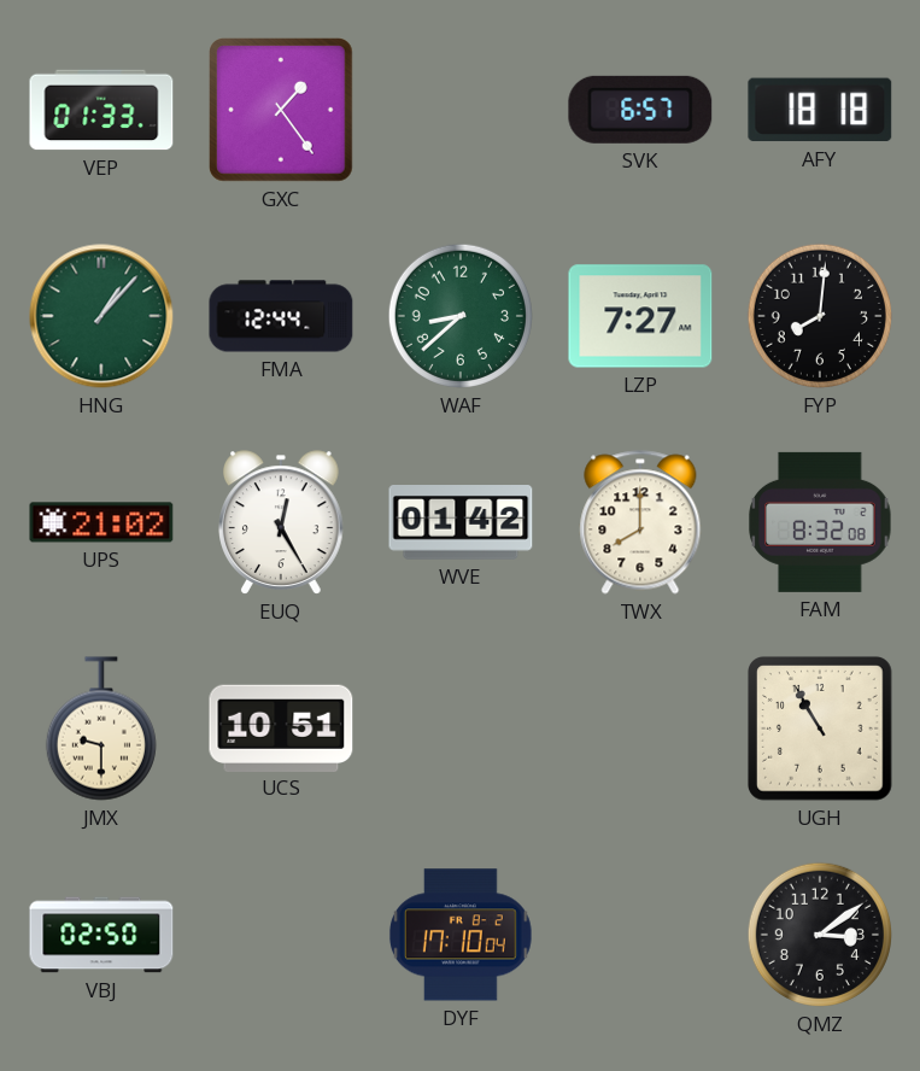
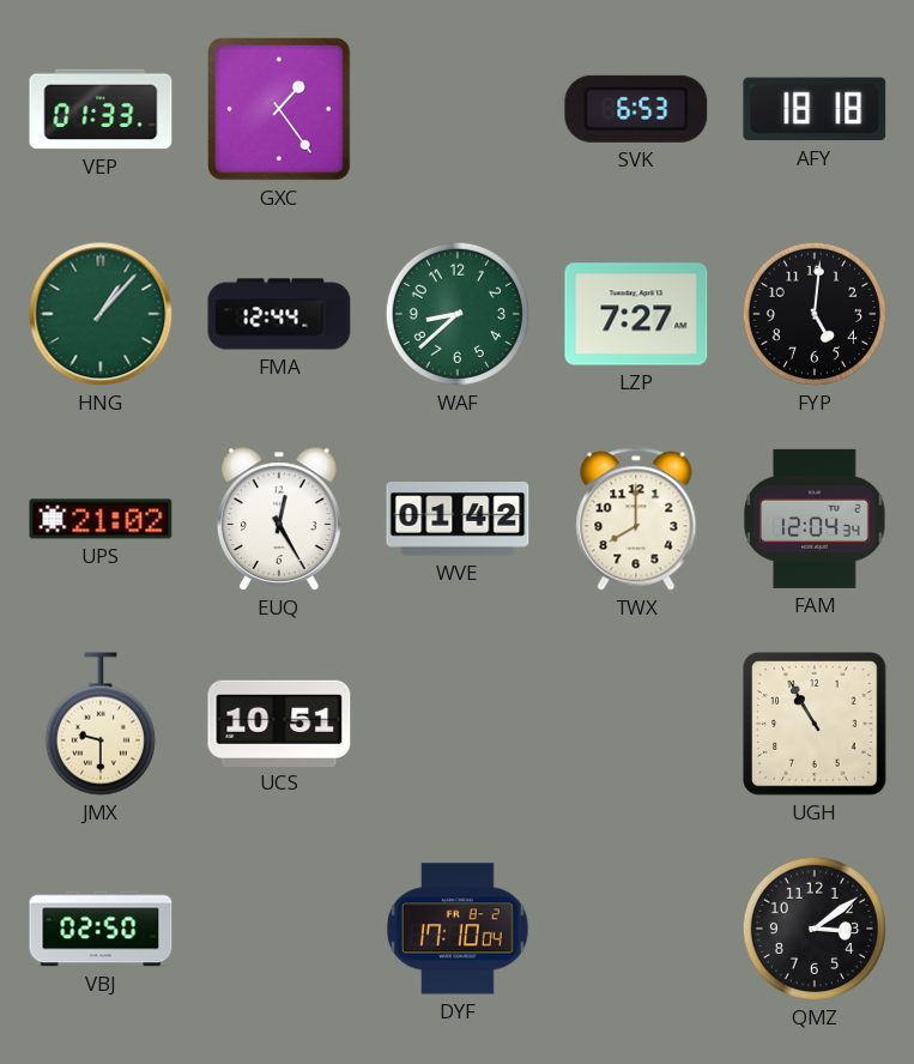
SVK: 6:57 -> 6:53 (636, 109)
FYP: 8:01 -> 5:01 (815, 314)
FAM: 8:32 -> 12:04 (815, 519)
